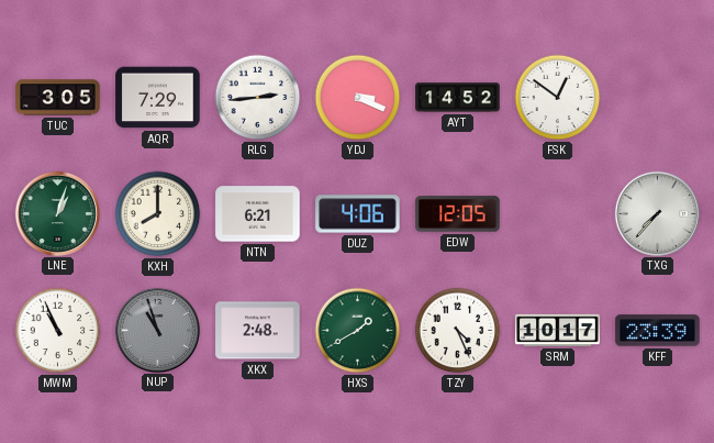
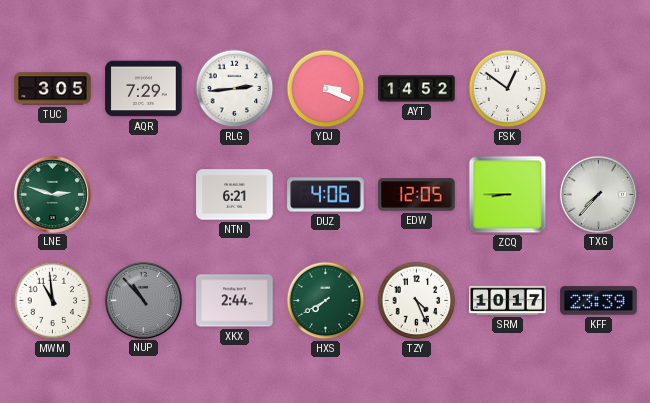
LNE: 1:03 -> 2:48 (52, 194)
KXH: 8:00 -> none (158, 214)
ZCQ: none -> 8:45 (508, 195)
MWM: 10:56 -> 10:59 (53, 301)
NUP: 10:57 -> 10:53 (143, 300)
XKX: 2:48 -> 2:44 (235, 301)
HXS: 1:40 -> 7:40 (326, 301)
